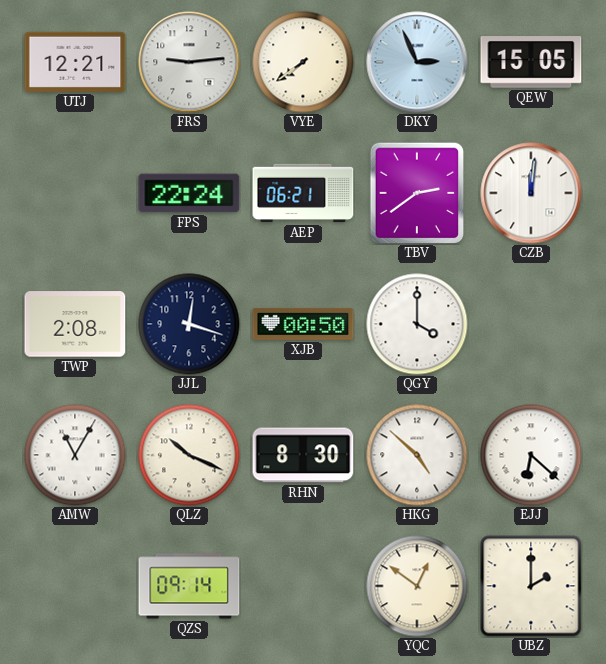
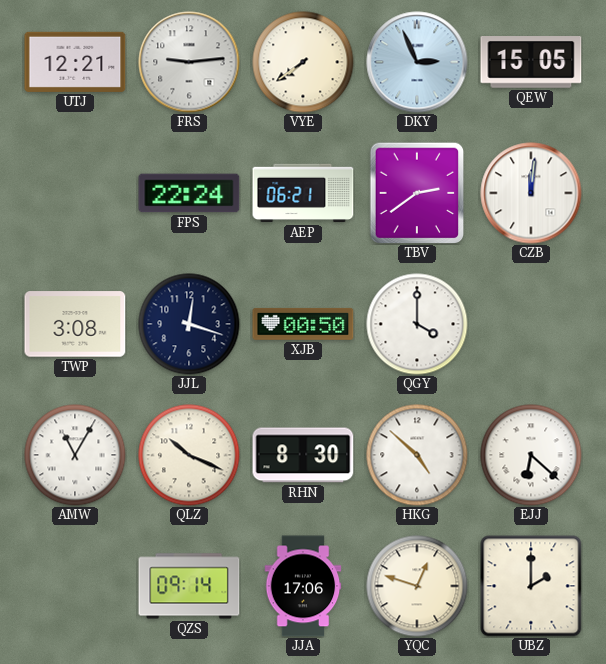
TWP: 2:08 -> 3:08 (75, 324)
JJA: none -> 17:06 (303, 586)
YQC: 12:51 -> 12:48 (417, 586)
